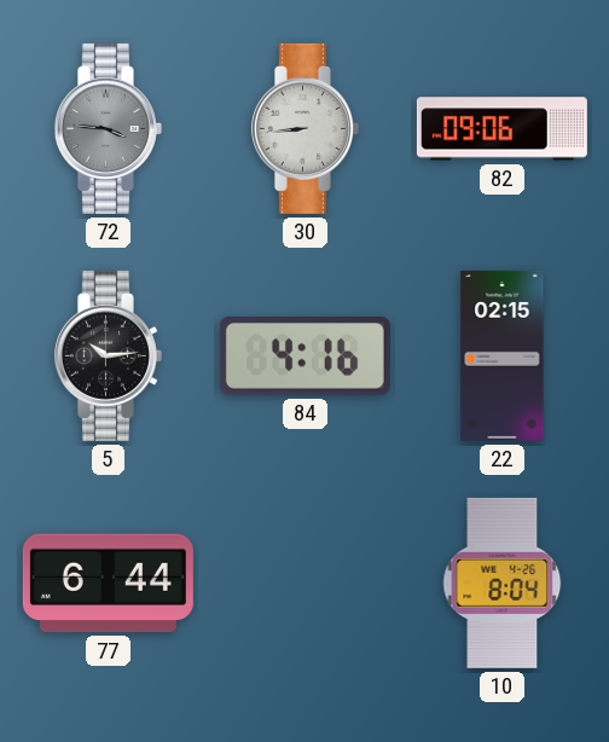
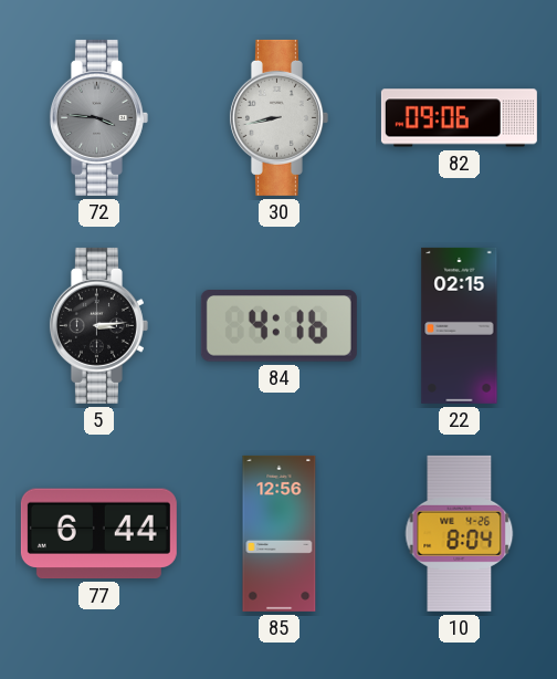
30: 8:44 -> 8:43 (278, 117)
5: 10:14 -> 3:14 (98, 325)
85: none -> 12:56 (280, 533)
